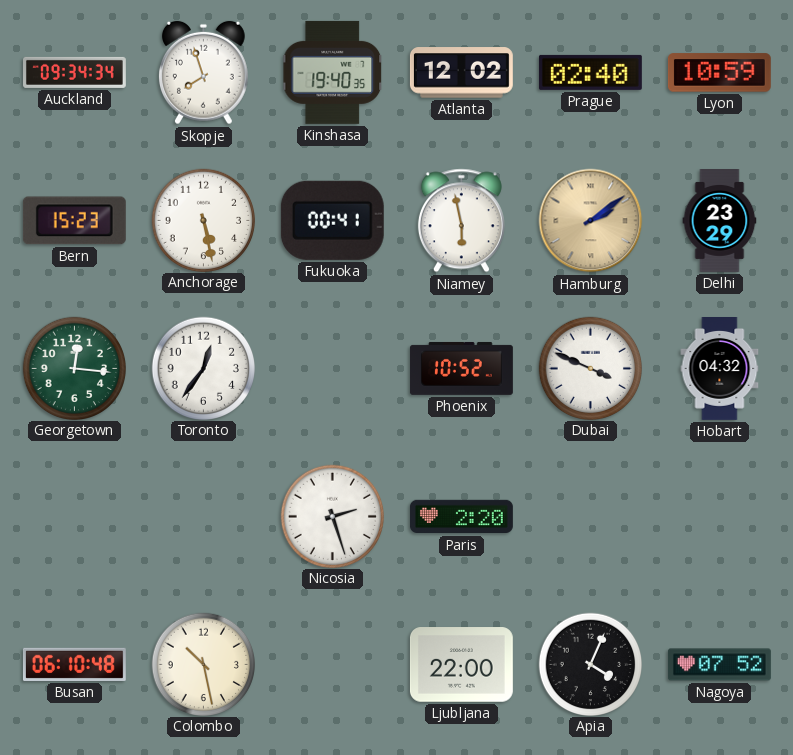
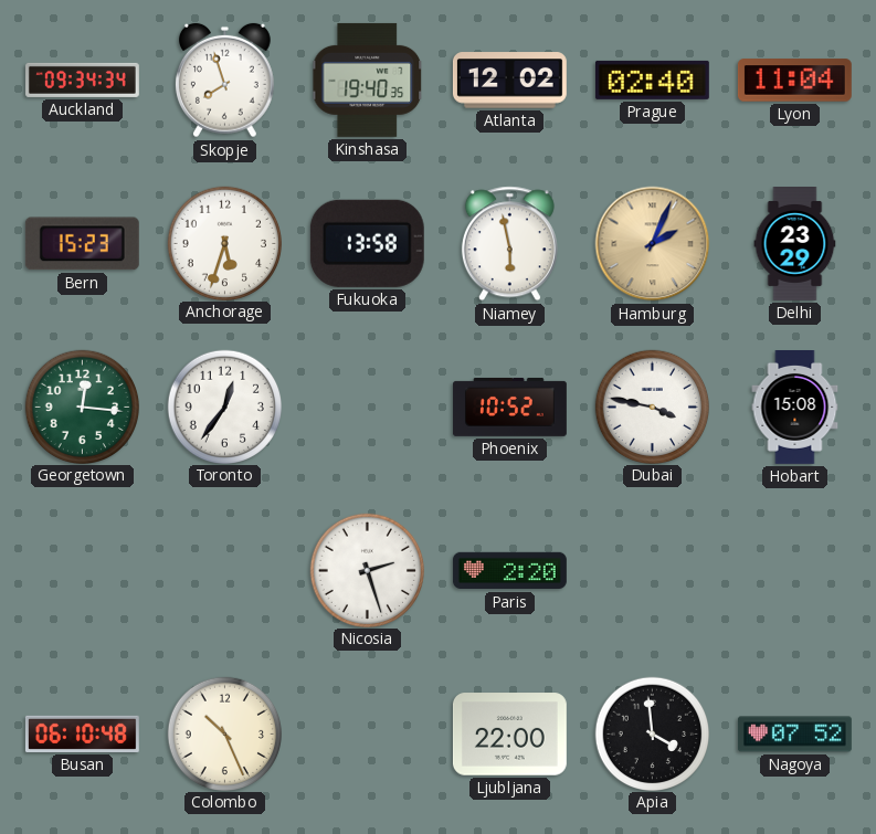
Lyon: 10:59 -> 11:04 (794, 81)
Anchorage: 5:28 -> 5:33 (225, 243)
Fukuoka: 00:41 -> 13:58 (367, 243)
Hamburg: 2:09 -> 2:04 (653, 244)
Dubai: 3:49 -> 3:47 (653, 407)
Hobart: 04:32 -> 15:08 (795, 408)
Colombo: 10:28 -> 10:26 (225, 733)
Apia: 4:04 -> 3:59 (653, 733)
